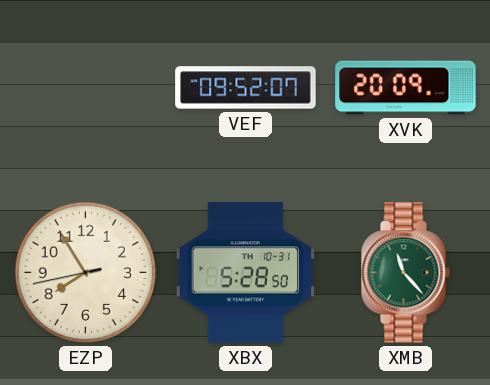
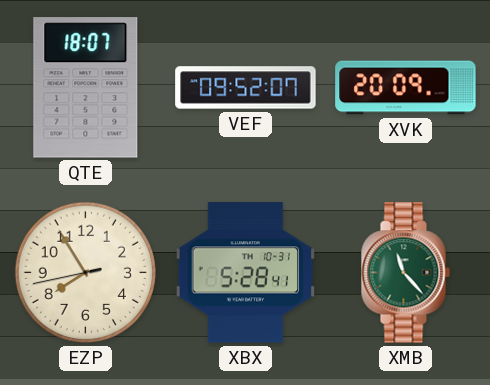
QTE: none -> 18:07 (86, 88)
XBX: 5:28:50 -> 5:28:41 (246, 273)
